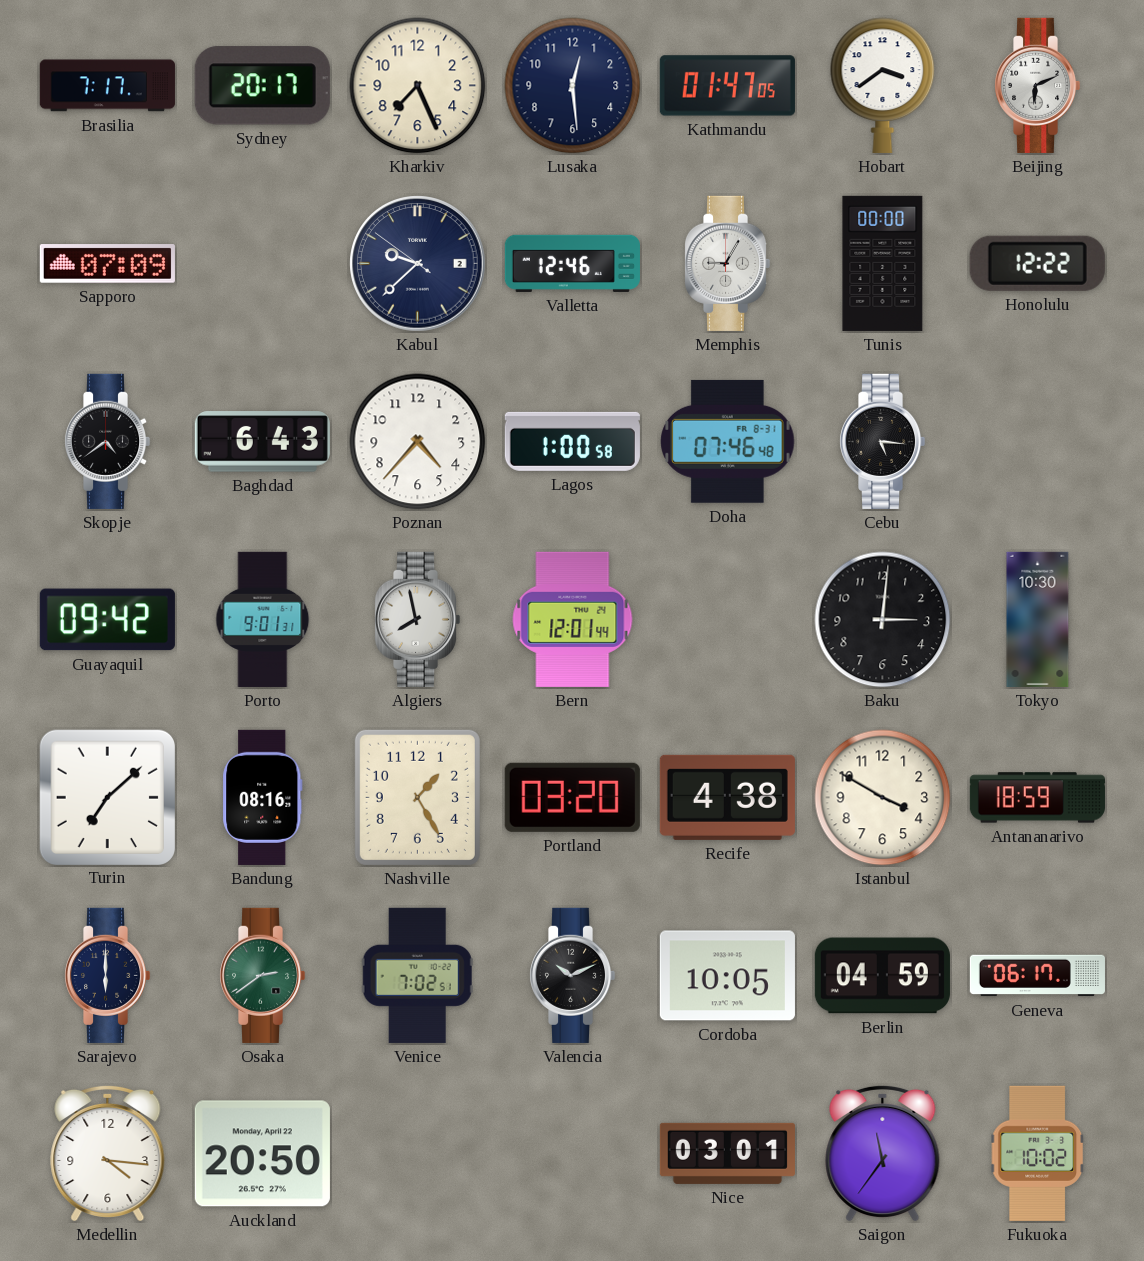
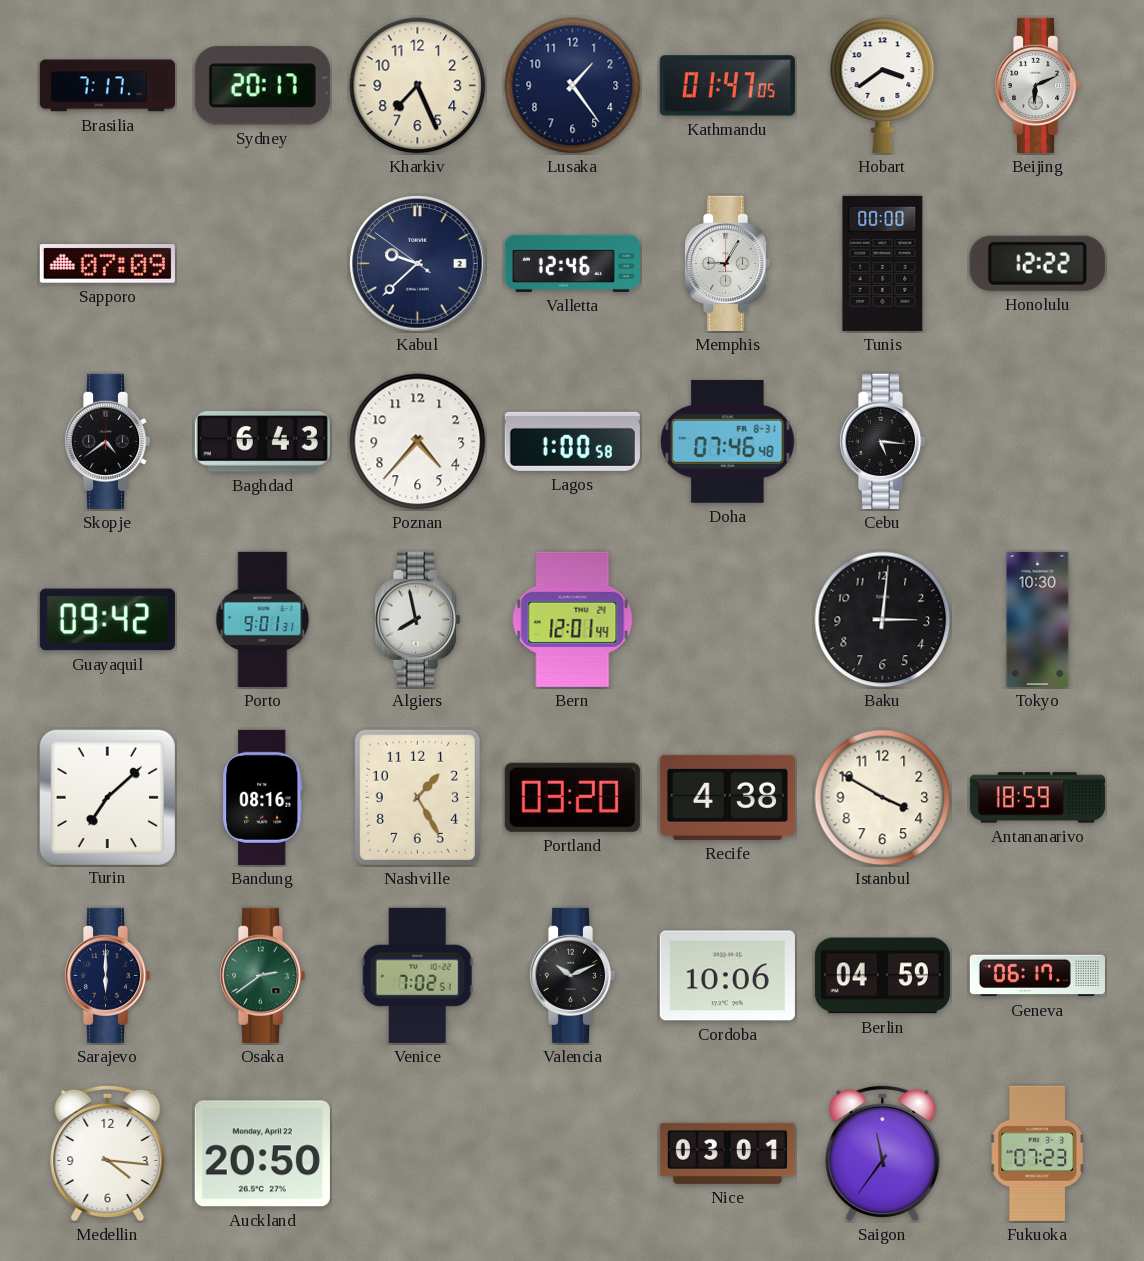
Lusaka: 12:29 -> 1:24 (573, 86)
Cordoba: 10:05 -> 10:06 (727, 976)
Fukuoka: 10:02 -> 07:23 (1038, 1153)
